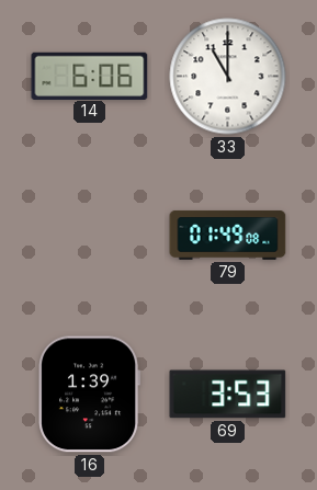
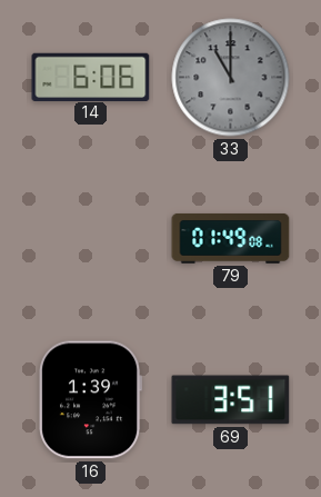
33 dial: white -> grey (231, 78)
69: 3:53 -> 3:51 (231, 400)
